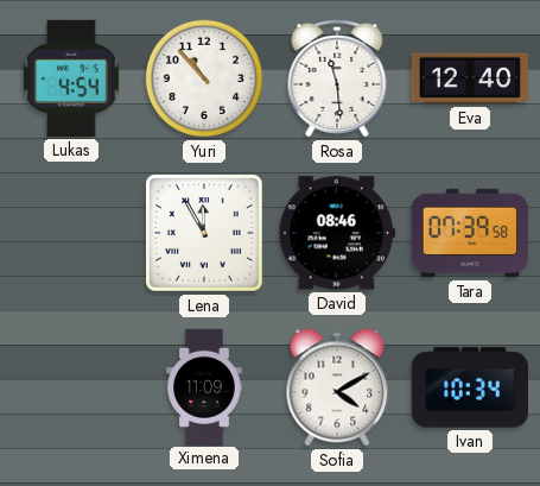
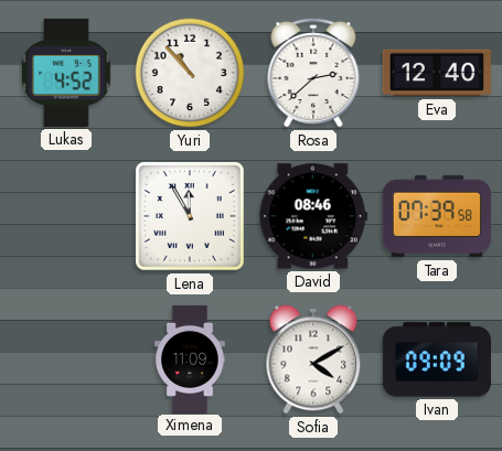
Lukas: 4:54 -> 4:52 (66, 73)
Rosa: 11:29 -> 2:38 (313, 73)
Ivan: 10:34 -> 09:09 (437, 359)
